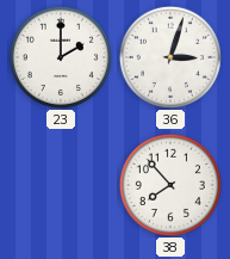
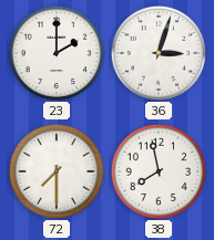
72: none -> 7:30 (57, 171)
38: 7:53 -> 7:58 (159, 171)
